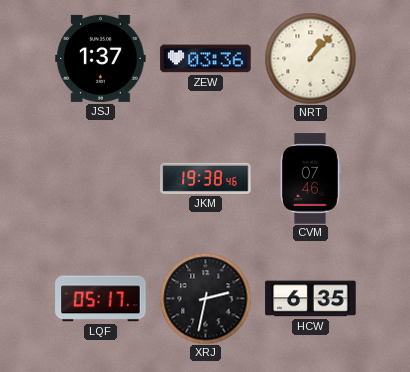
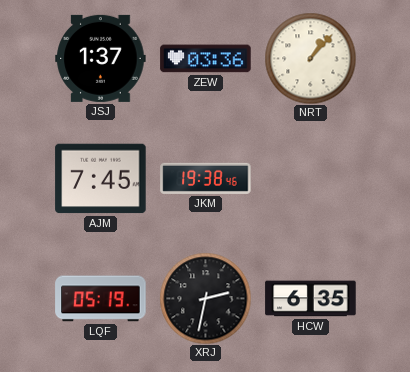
AJM: none -> 7:45 (101, 179)
CVM: 07:46 -> none (310, 179)
LQF: 05:17 -> 05:19 (101, 299)
